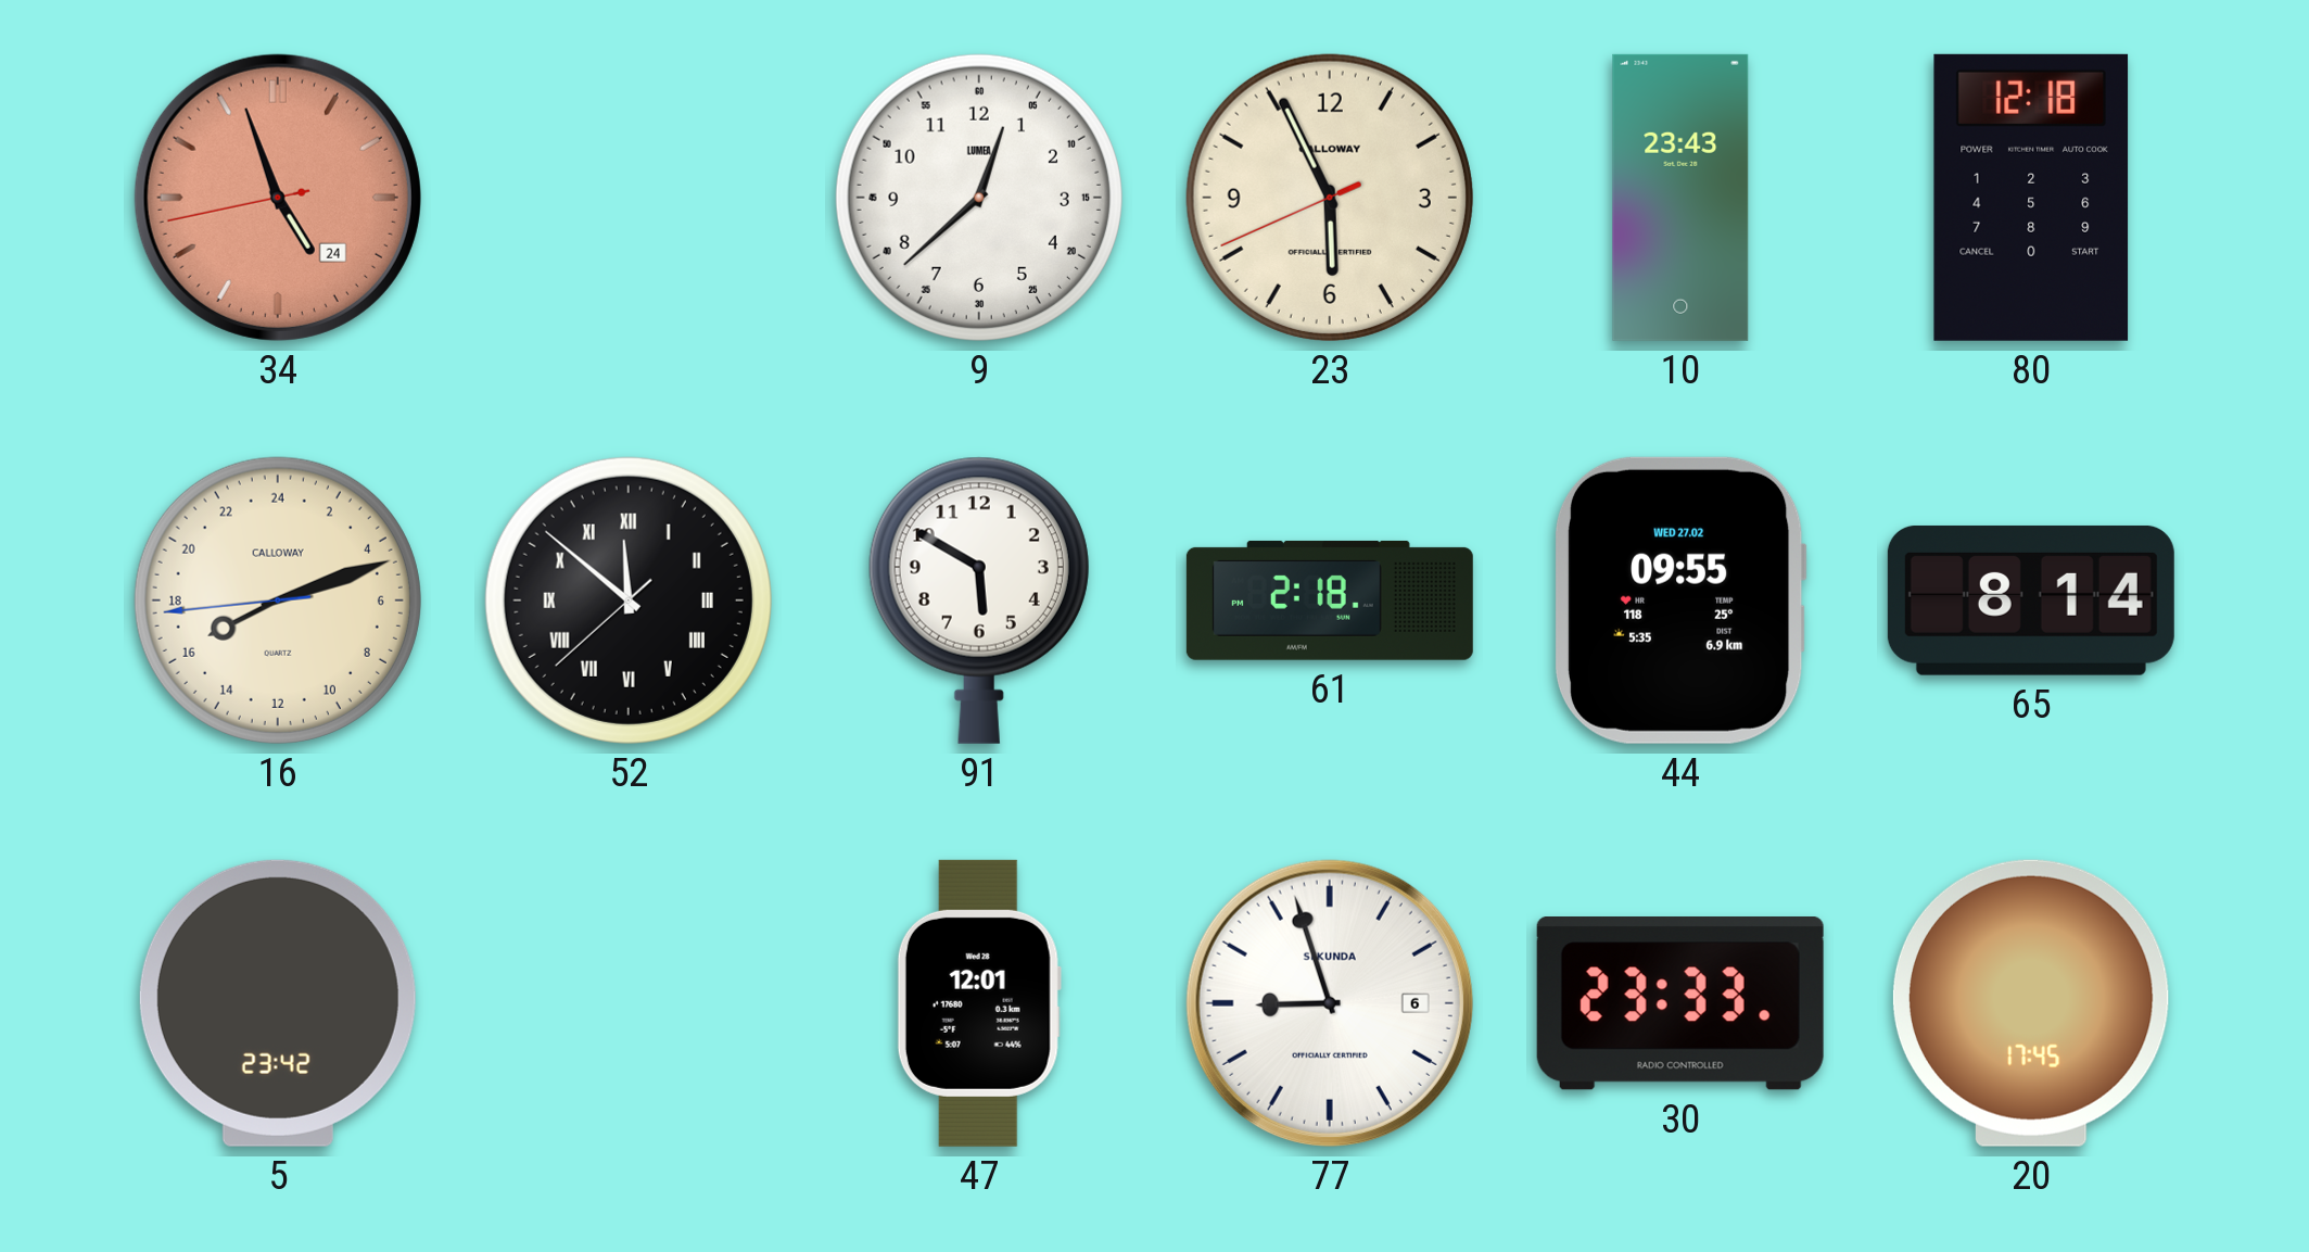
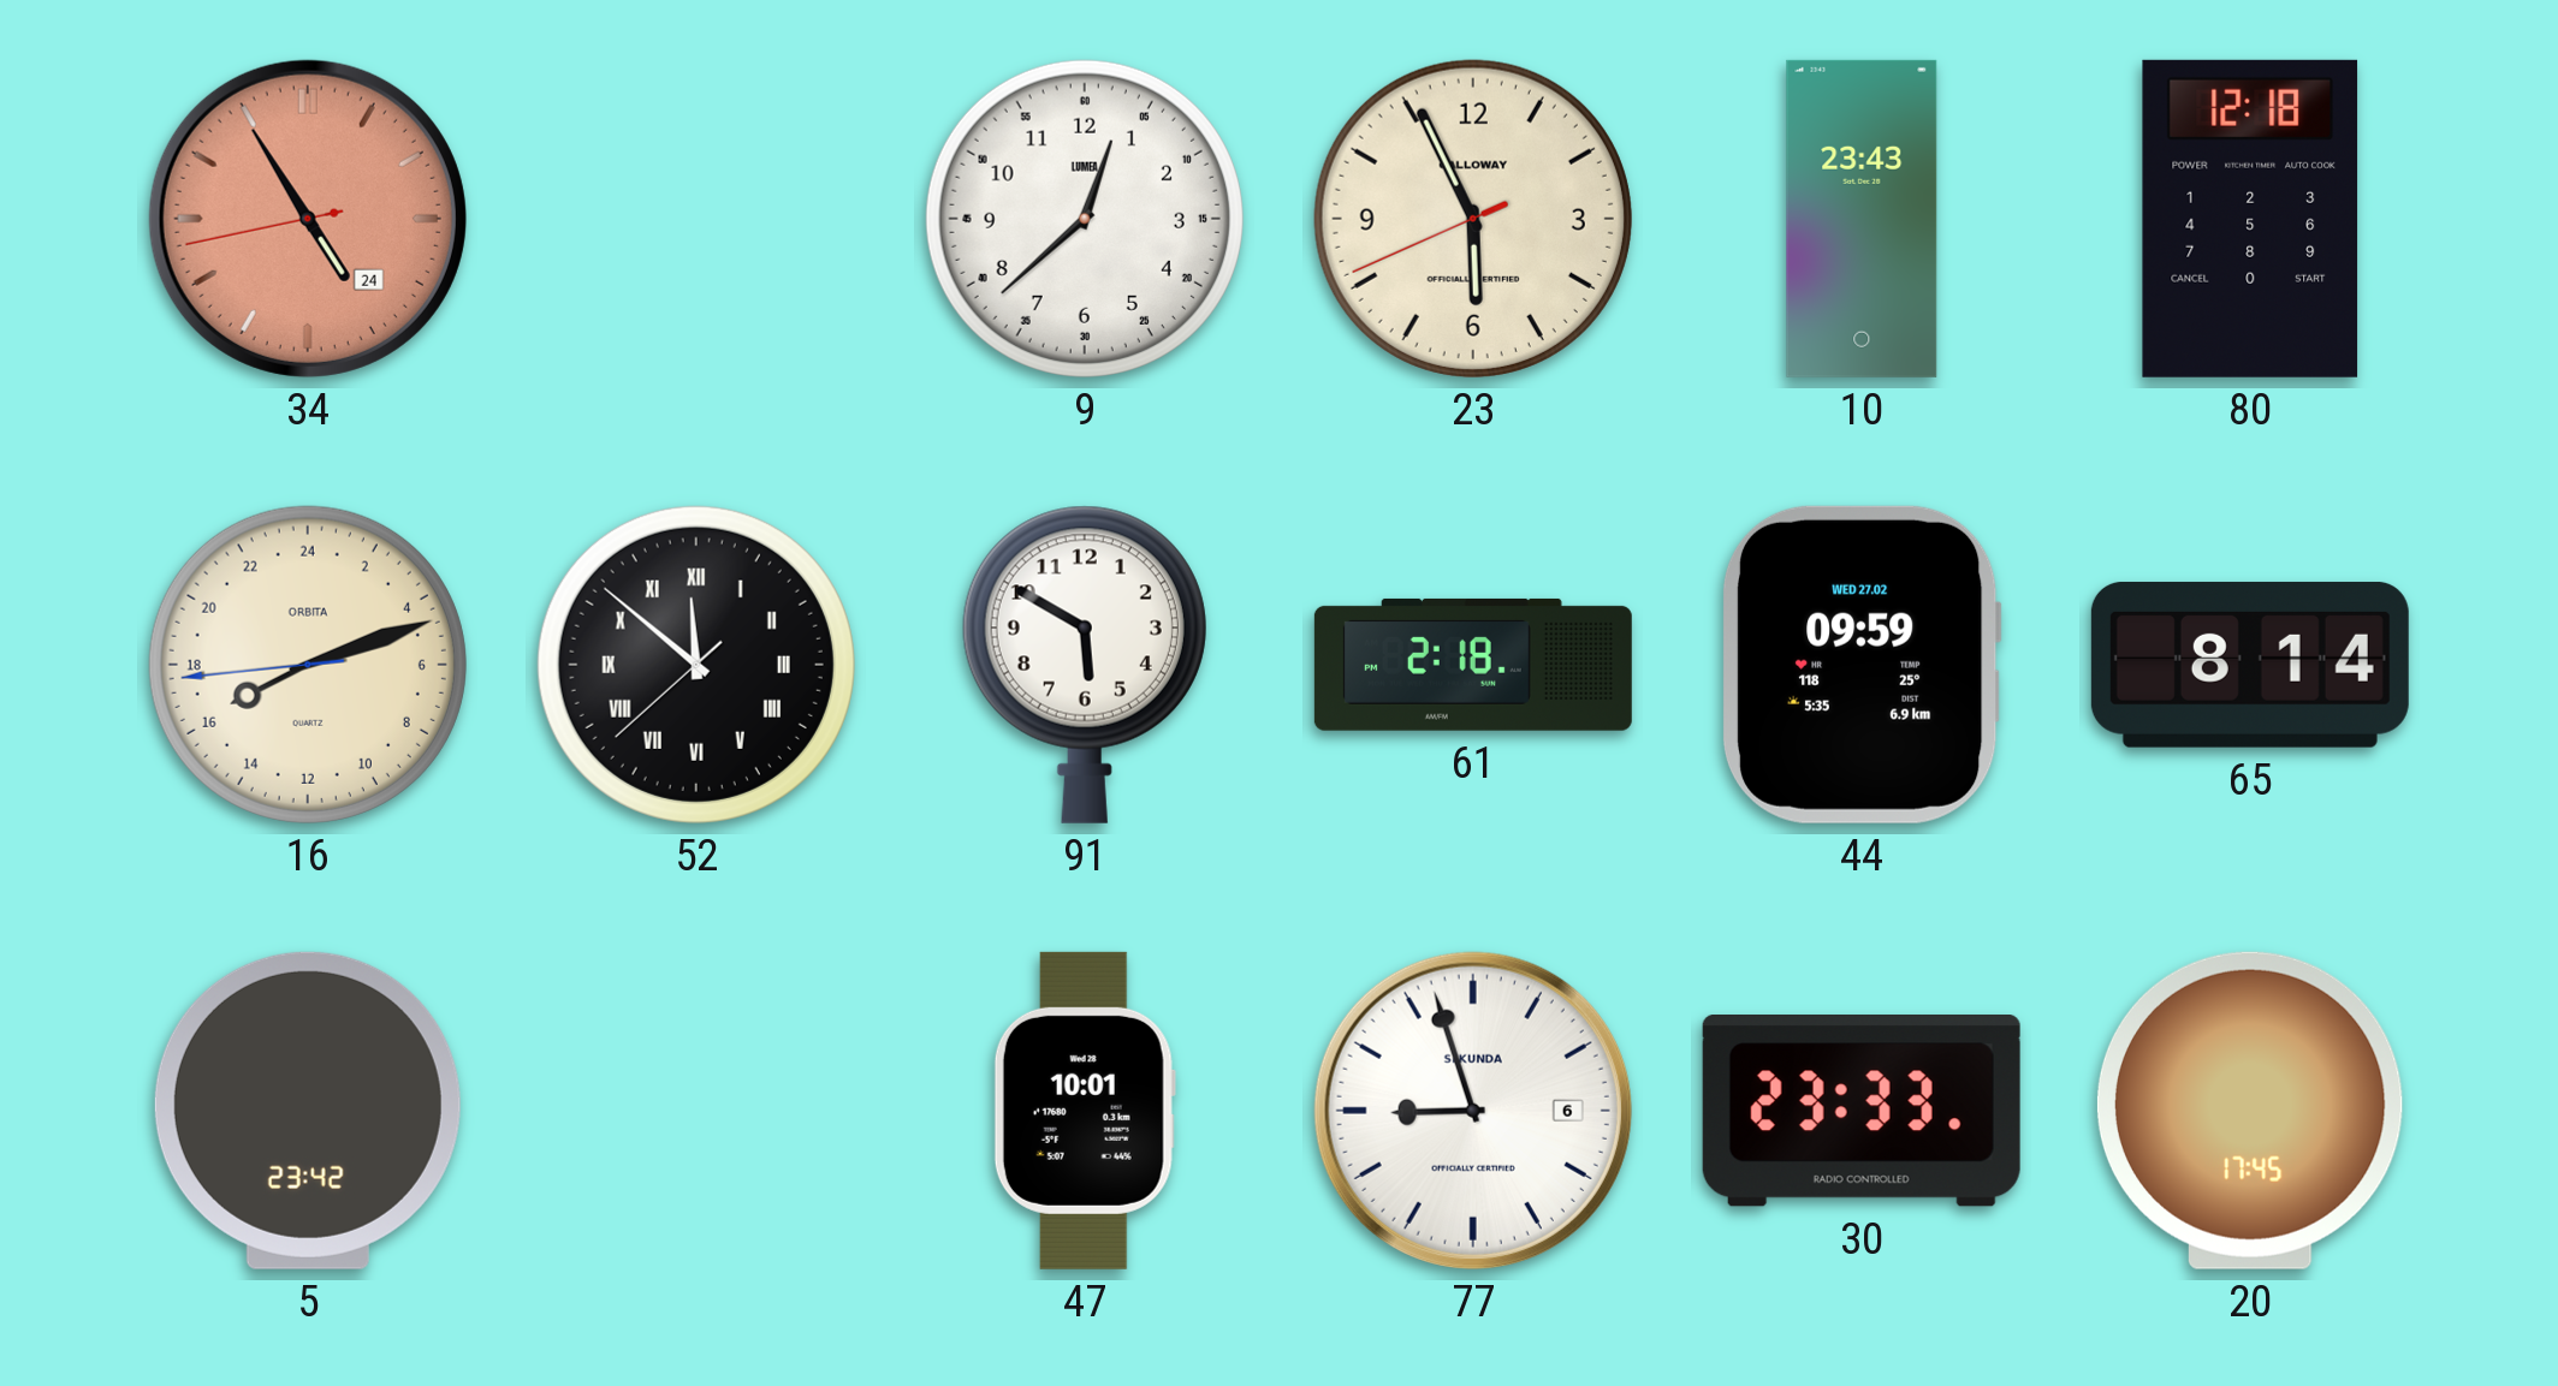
34: 4:56 -> 4:54 (308, 219)
16 brand: CALLOWAY -> ORBITA (308, 665)
44: 09:55 -> 09:59 (1862, 665)
47: 12:01 -> 10:01 (1085, 1111)
